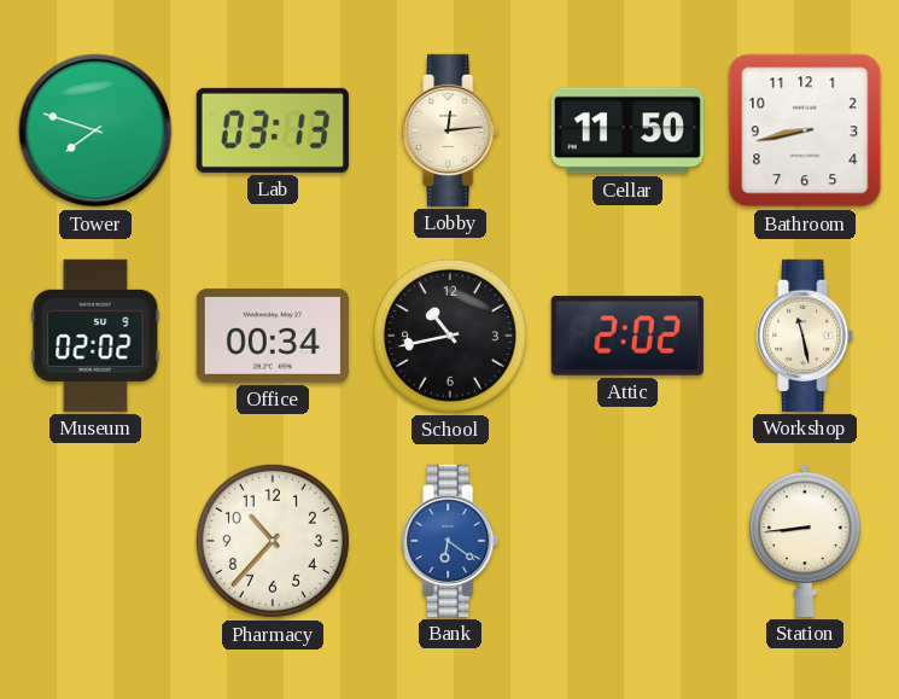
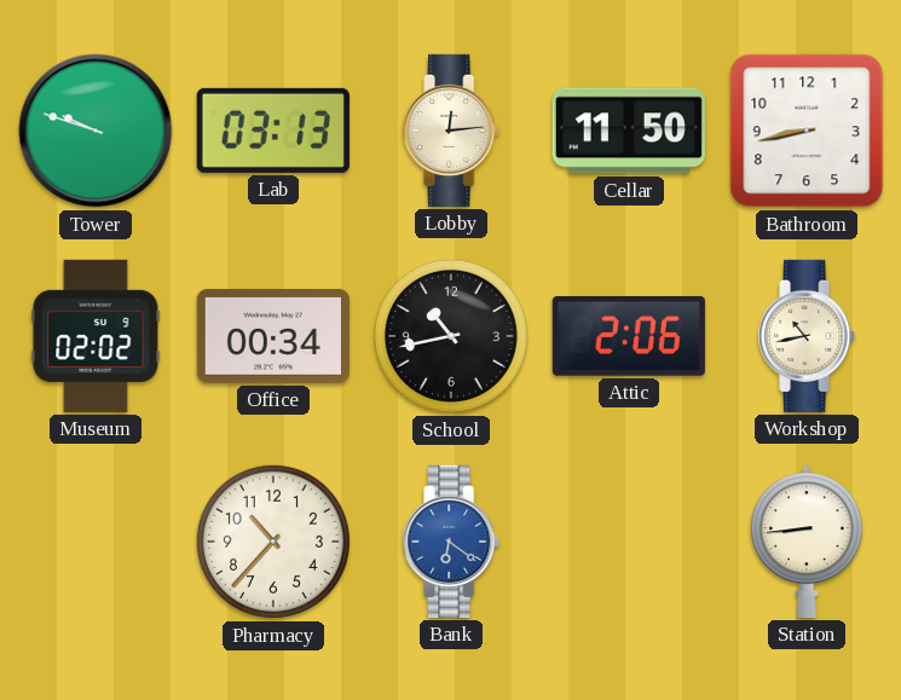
Tower: 7:48 -> 9:48 (96, 131)
Attic: 2:02 -> 2:06 (629, 336)
Workshop: 11:28 -> 10:43 (808, 336)
